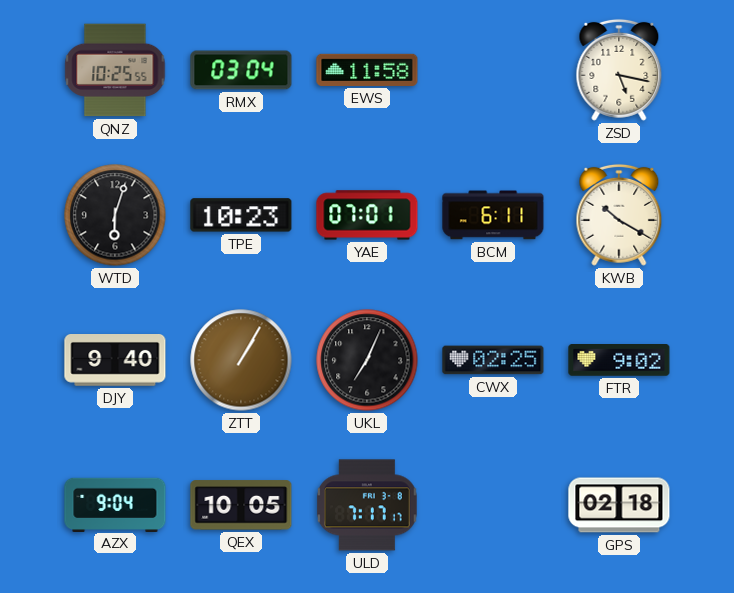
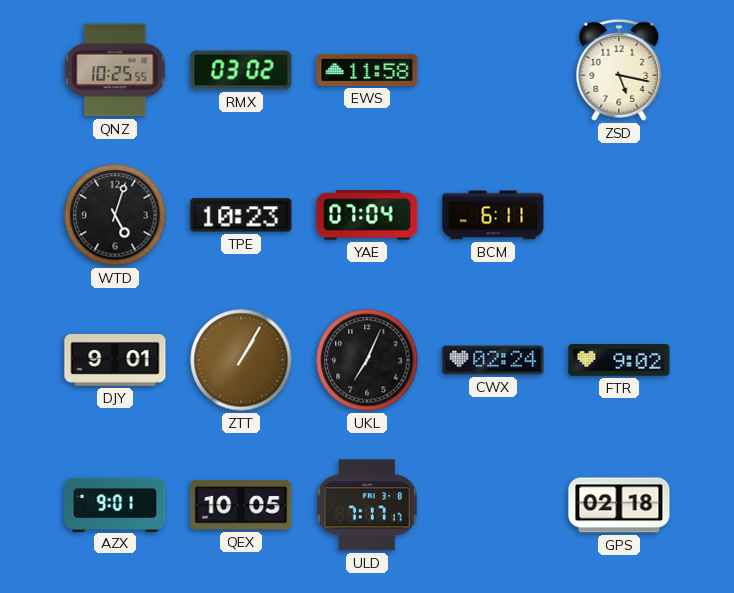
RMX: 03:04 -> 03:02 (241, 70)
WTD: 6:03 -> 5:03 (115, 215)
YAE: 07:01 -> 07:04 (367, 215)
KWB: 10:20 -> none (619, 215)
DJY: 9:40 -> 9:01 (115, 361)
CWX: 02:25 -> 02:24 (493, 360)
AZX: 9:04 -> 9:01 (115, 504)
